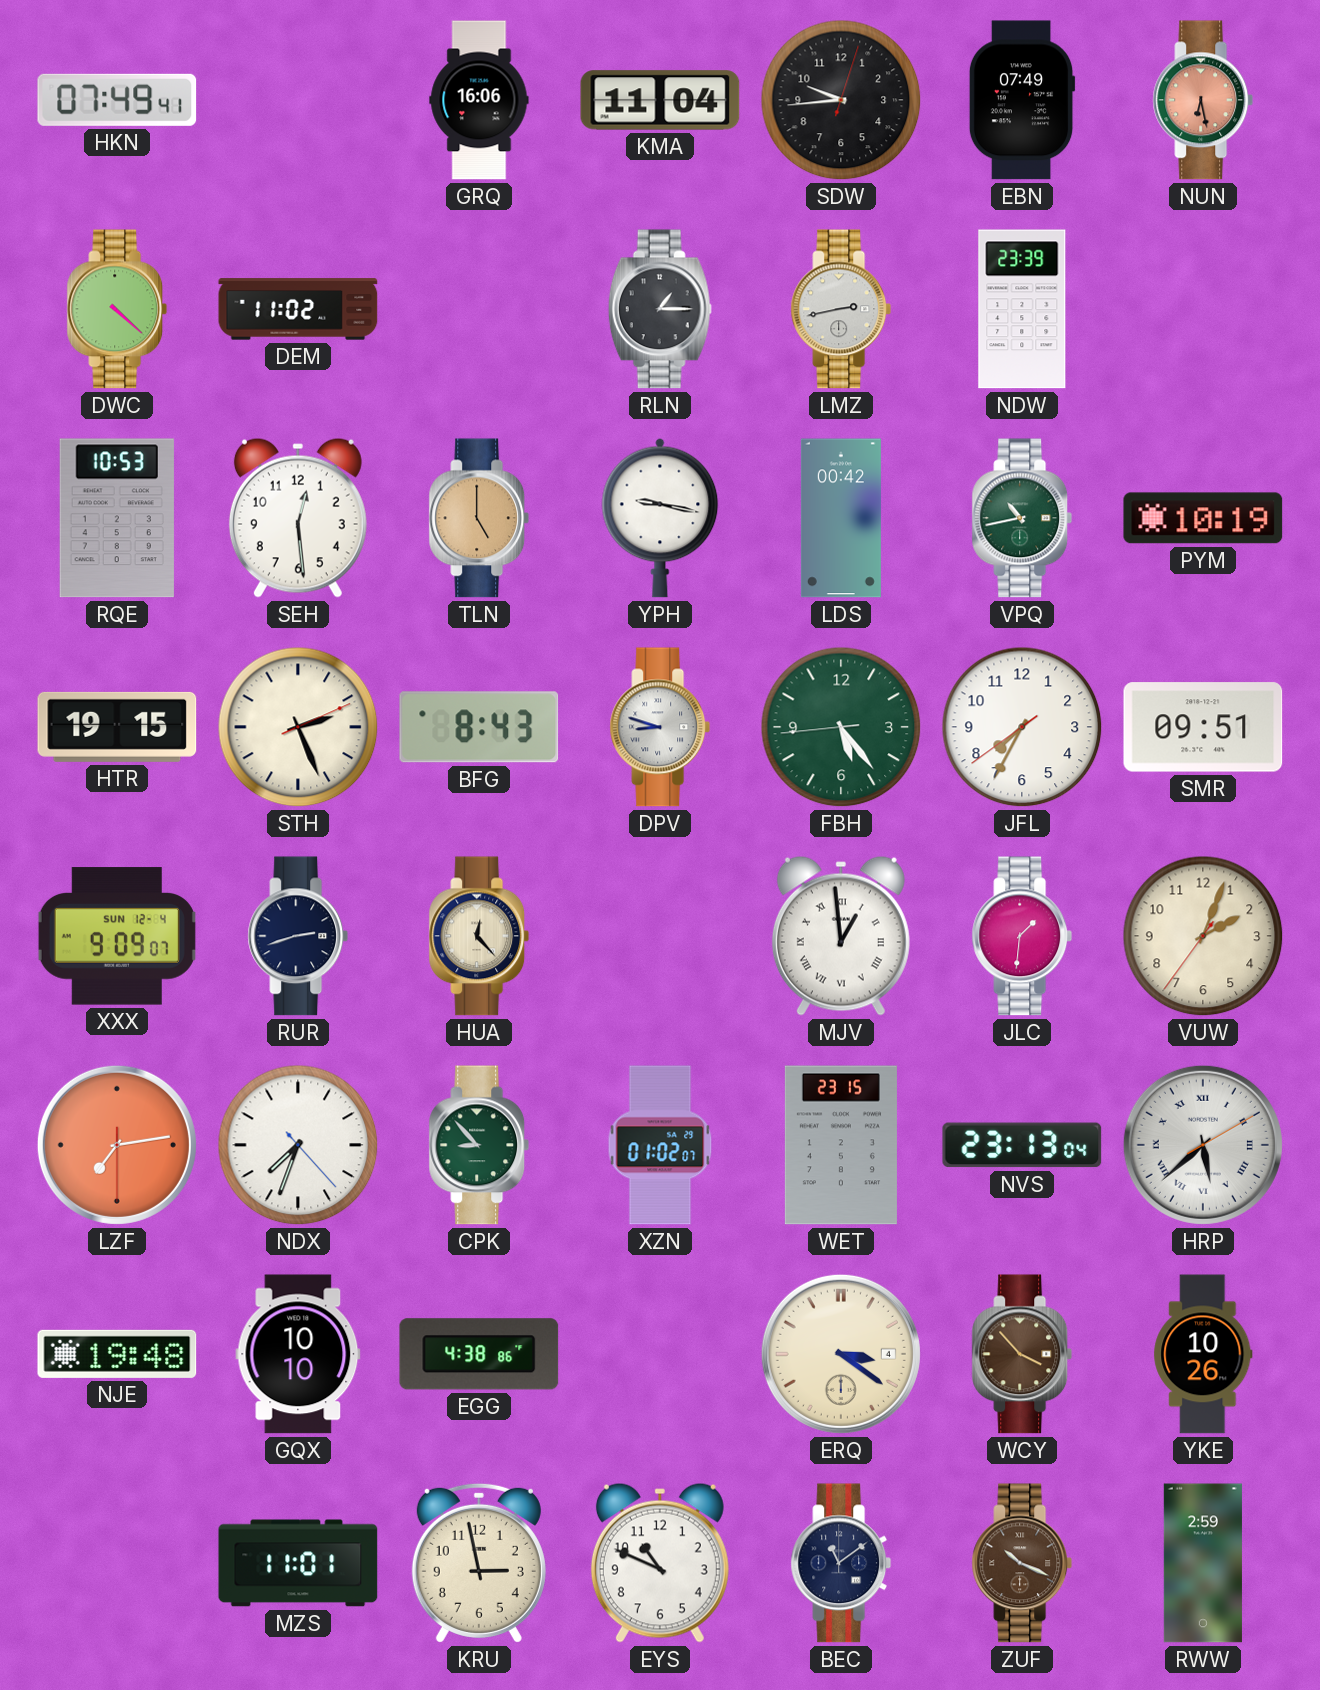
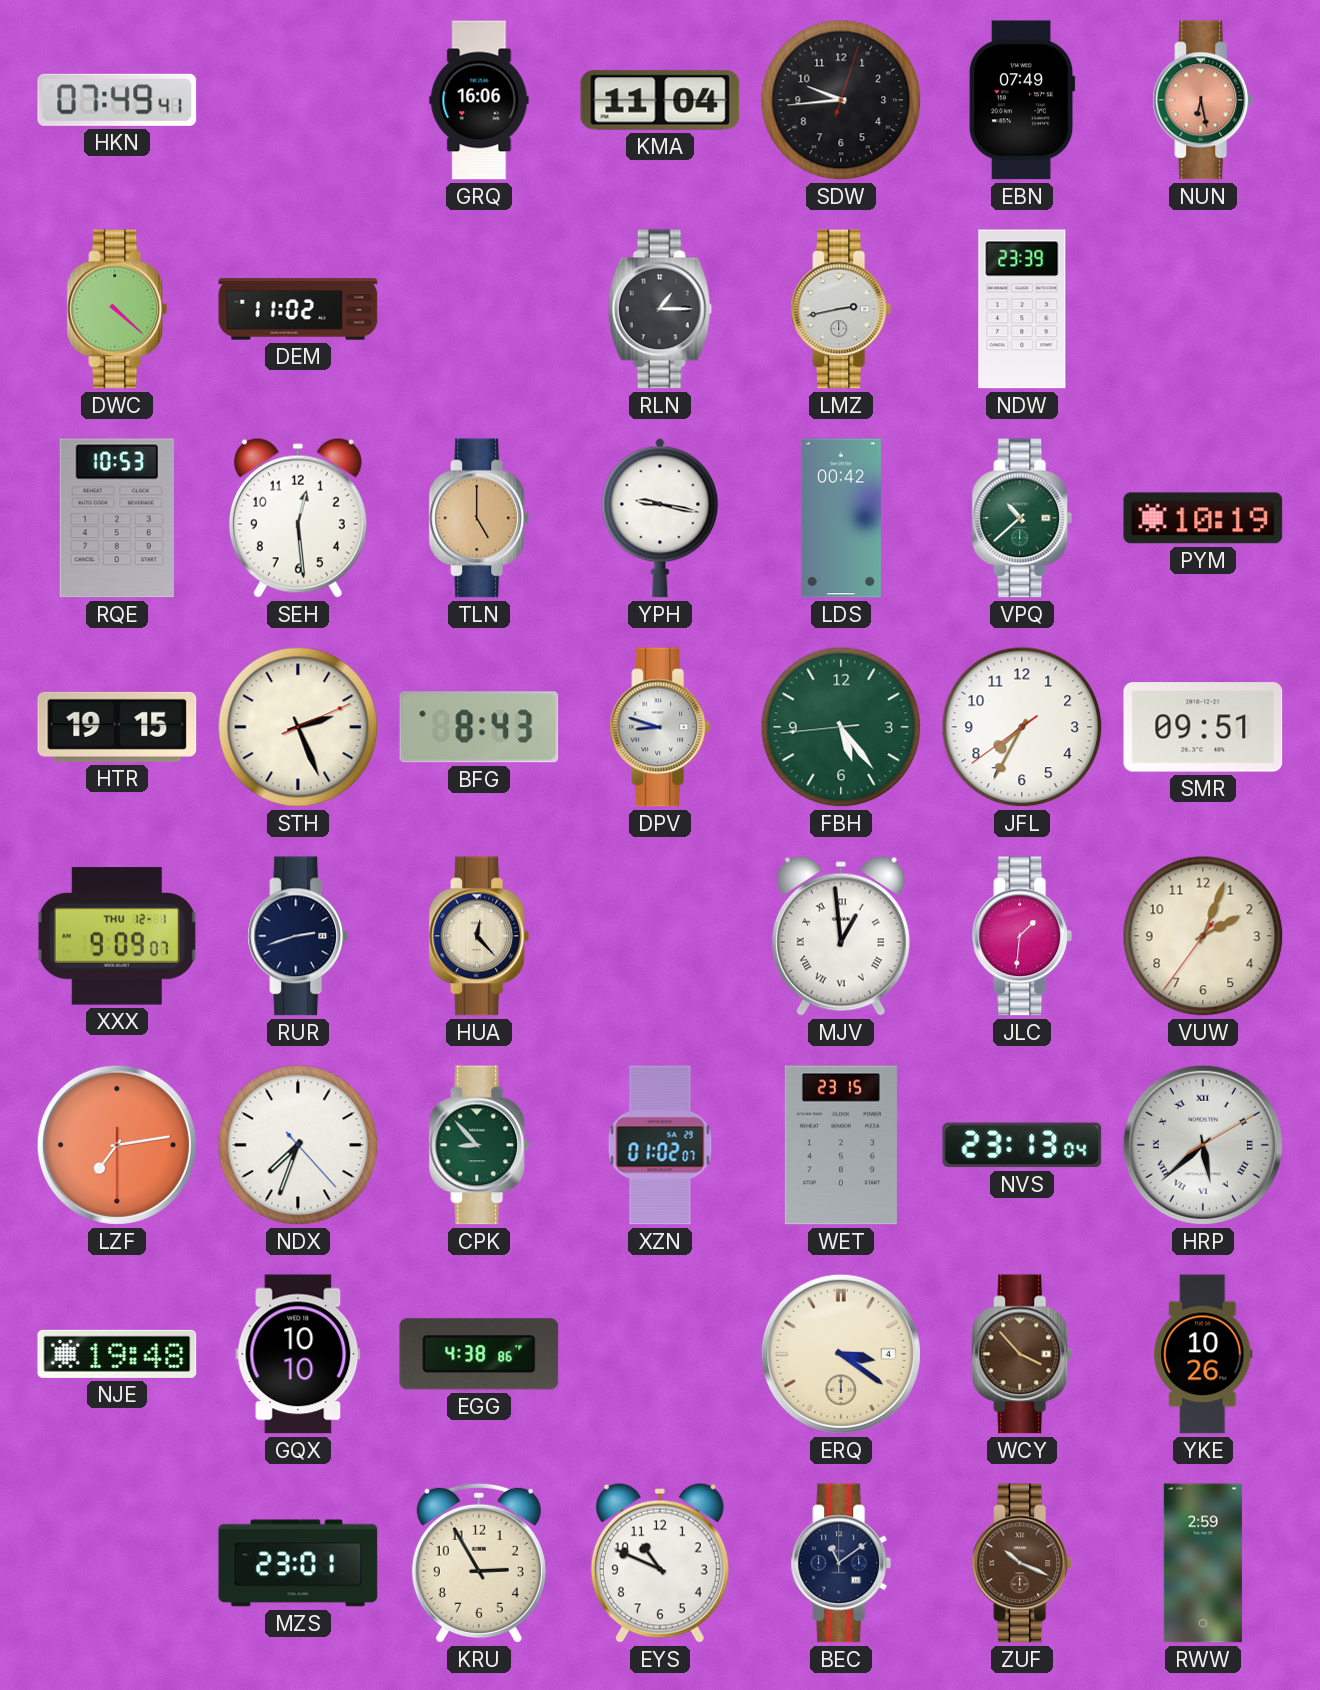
VPQ: 10:43 -> 10:38 (1022, 518)
XXX date: SUN 12-4 -> THU 12-1 (117, 936)
MZS: 11:01 -> 23:01 (298, 1563)
KRU: 2:58 -> 2:55 (479, 1563)
